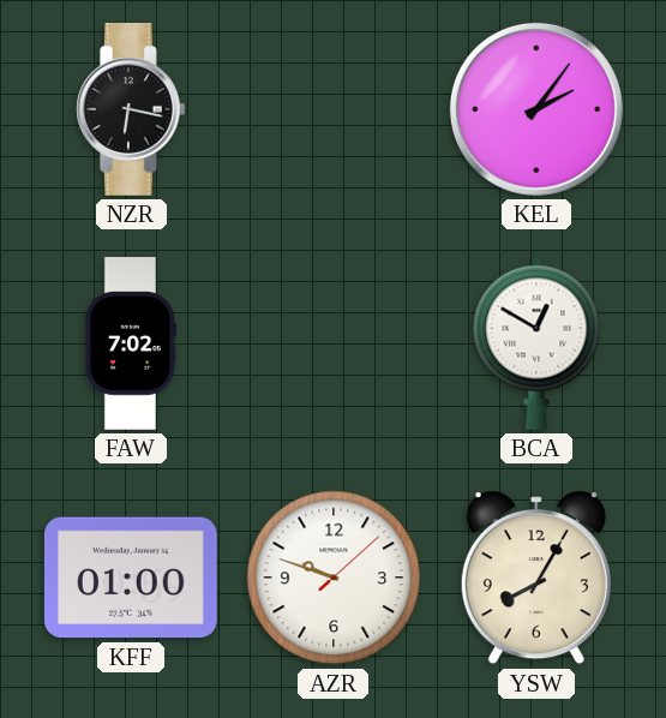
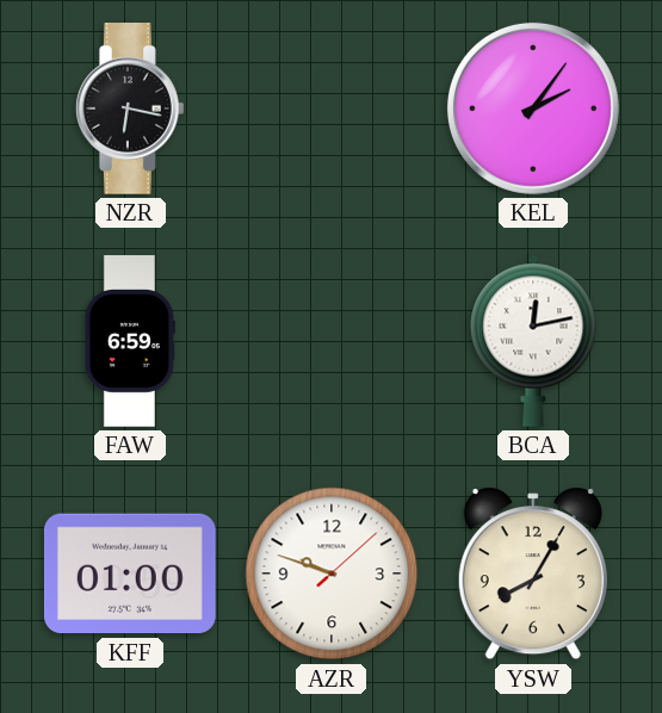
FAW: 7:02 -> 6:59 (130, 341)
BCA: 12:50 -> 12:13 (533, 341)
